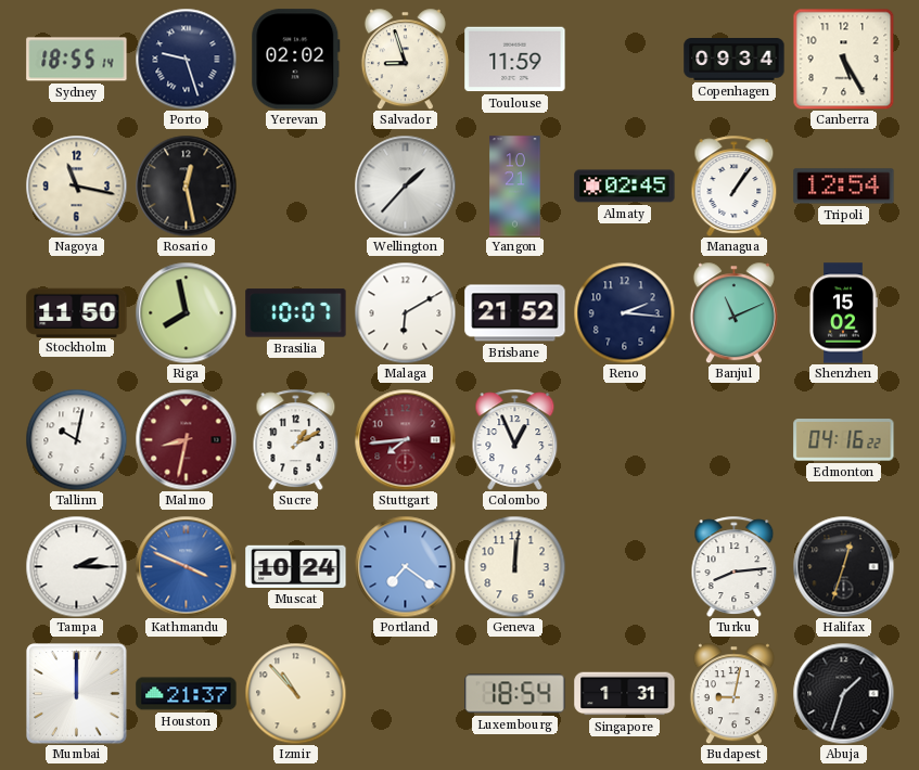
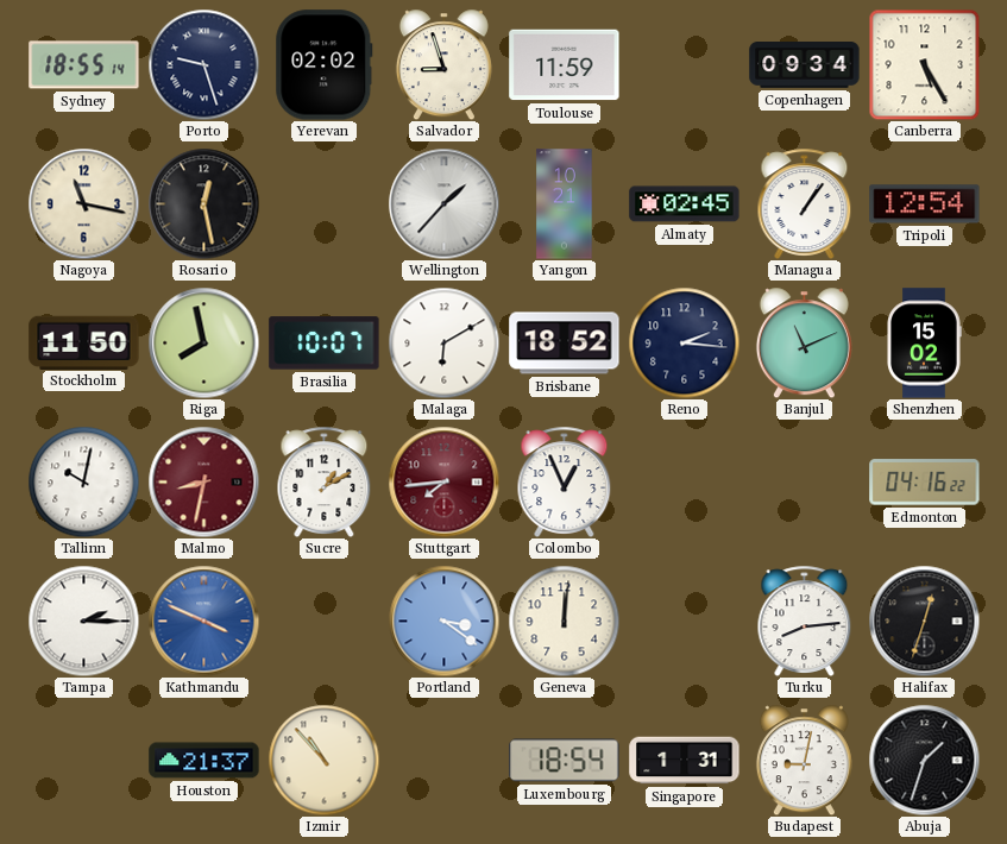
Brisbane: 21:52 -> 18:52 (565, 344)
Muscat: 10:24 -> none (296, 566)
Portland: 7:21 -> 3:21 (443, 621)
Mumbai: 12:00 -> none (77, 694)
